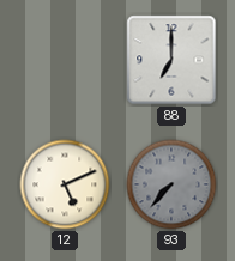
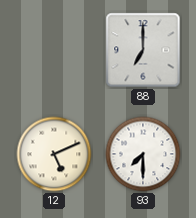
93: 7:37 -> 7:30 (143, 154)
93 dial: grey -> white (143, 154)
